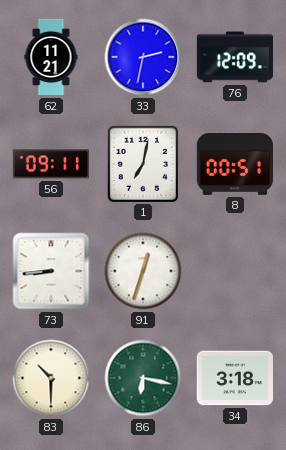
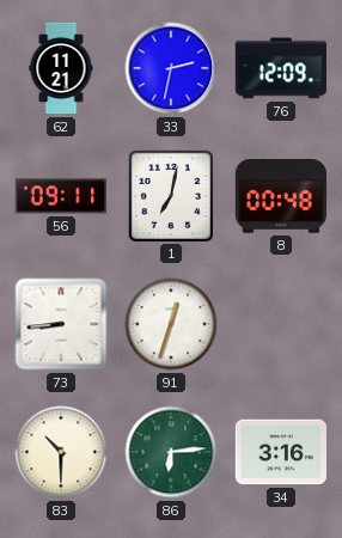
8: 00:51 -> 00:48 (280, 197)
86: 6:17 -> 6:14 (171, 452)
34: 3:18 -> 3:16 (280, 452)
